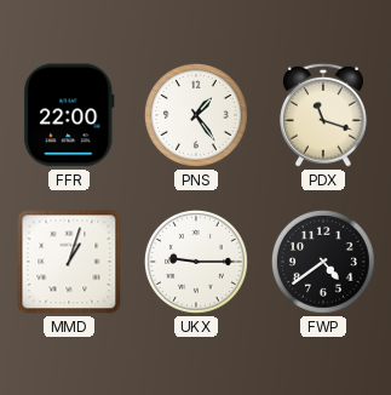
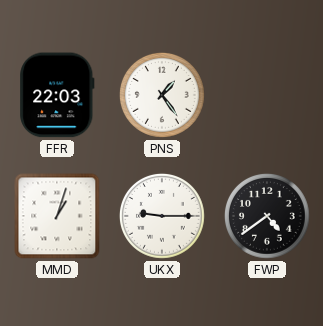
FFR: 22:00 -> 22:03 (57, 95)
PDX: 11:18 -> none (323, 115)
